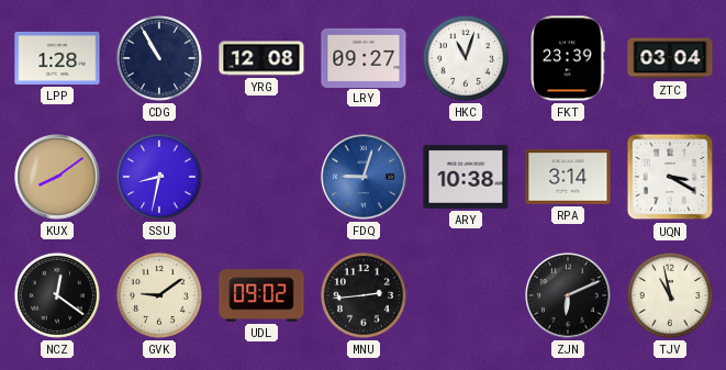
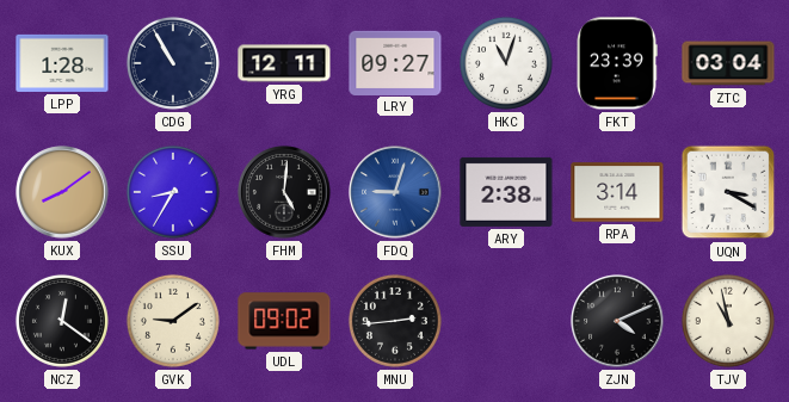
YRG: 12:08 -> 12:11 (284, 63)
SSU: 8:32 -> 8:35 (173, 192)
FHM: none -> 5:01 (284, 192)
ARY: 10:38 -> 2:38 (506, 192)
ZJN: 6:11 -> 4:11 (617, 321)
